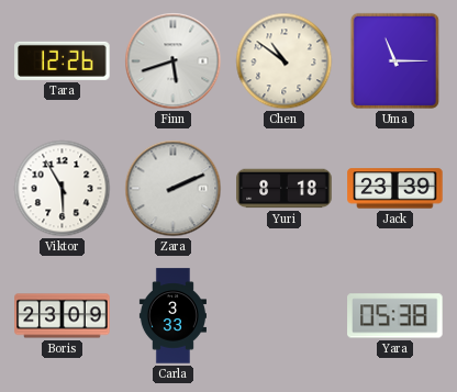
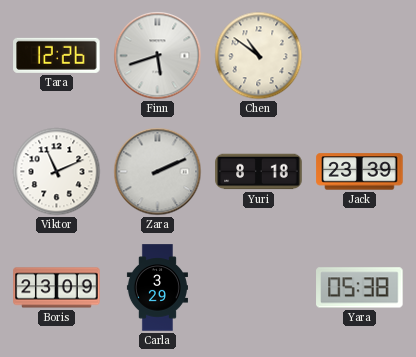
Uma: 11:15 -> none (394, 60)
Viktor: 5:55 -> 11:11 (57, 172)
Carla: 3:33 -> 3:29 (157, 288)
